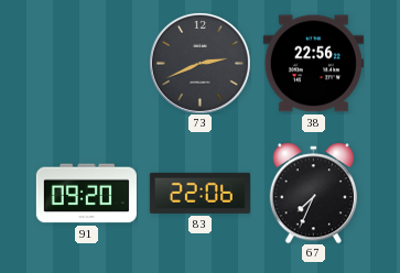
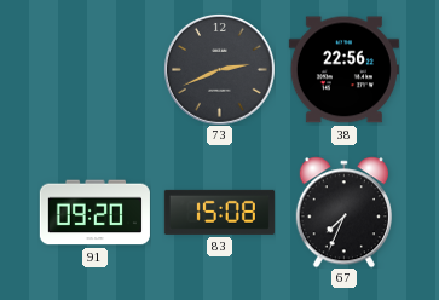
83: 22:06 -> 15:08 (219, 212)
